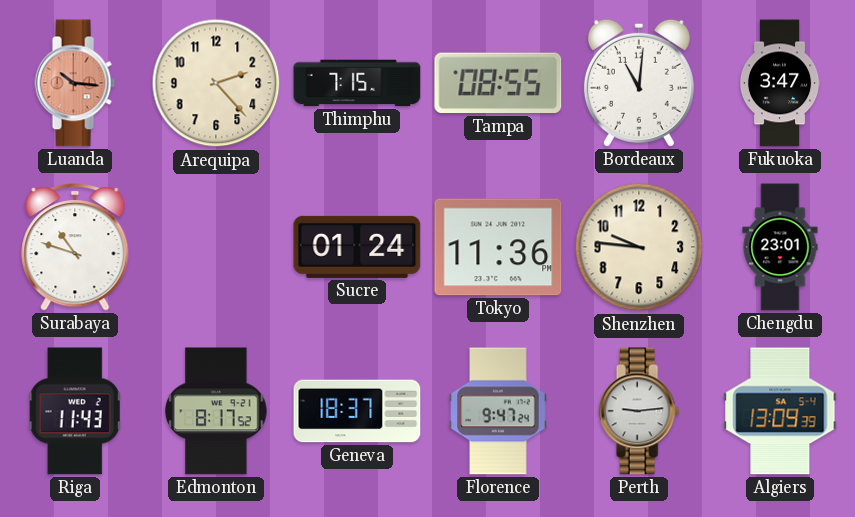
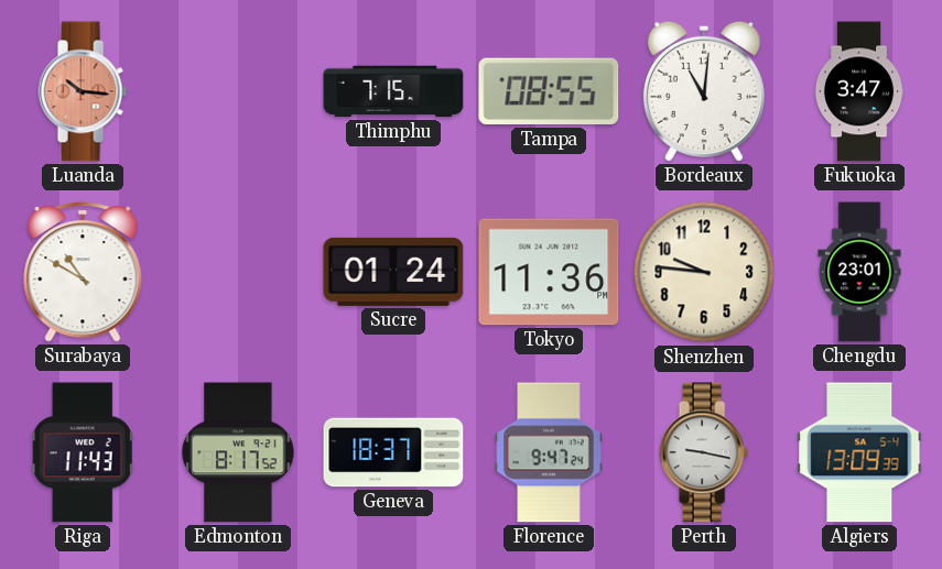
Arequipa: 2:23 -> none (216, 83)
Surabaya: 10:48 -> 10:50 (83, 272)
Perth: 9:14 -> 9:17 (704, 452)
